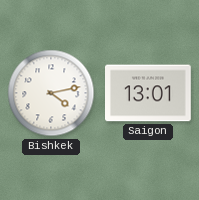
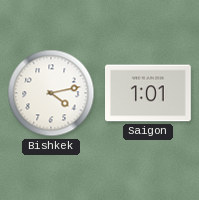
Saigon: 13:01 -> 1:01 (149, 93)
